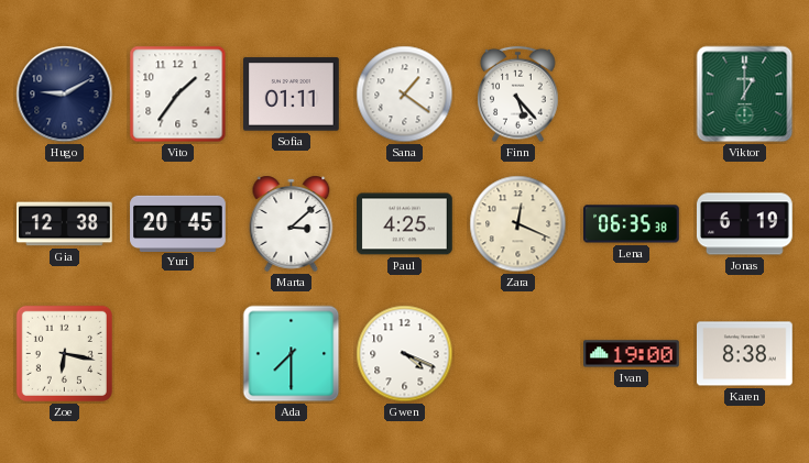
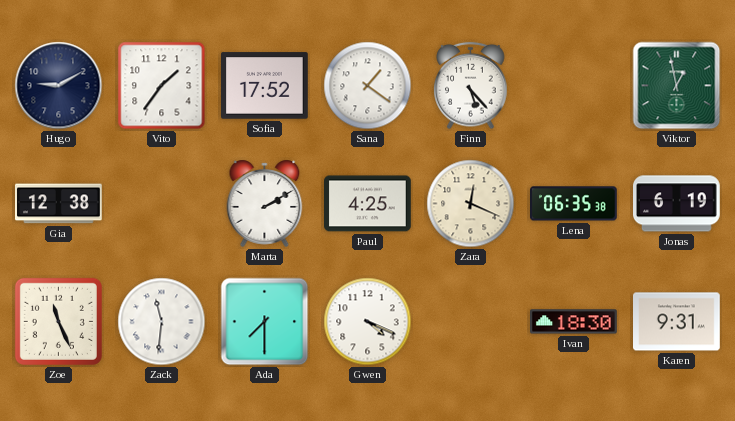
Sofia: 01:11 -> 17:52 (265, 86)
Viktor: 1:00 -> 12:58 (677, 86)
Yuri: 20:45 -> none (178, 223)
Marta: 3:08 -> 2:10 (265, 203)
Zoe: 6:17 -> 11:26 (58, 321)
Zack: none -> 11:31 (162, 322)
Ivan: 19:00 -> 18:30 (574, 322)
Karen: 8:38 -> 9:31 (677, 322)
